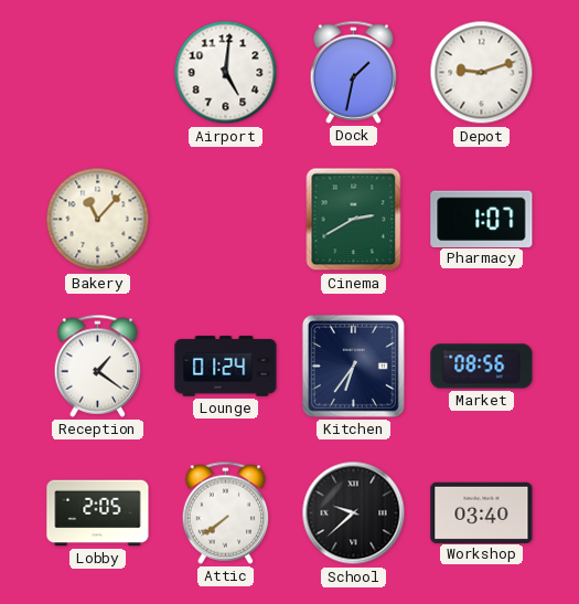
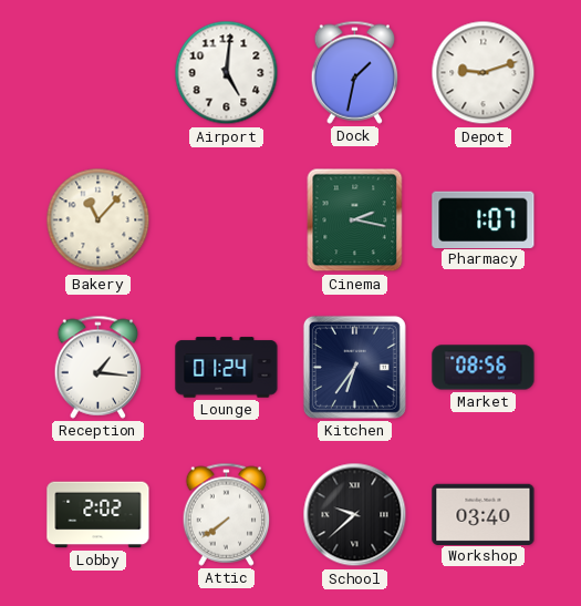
Cinema: 2:40 -> 2:17 (355, 220)
Reception: 1:21 -> 1:16 (98, 367)
Lobby: 2:05 -> 2:02 (98, 515)
